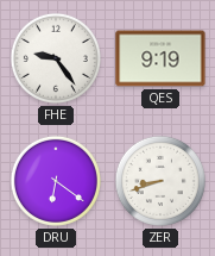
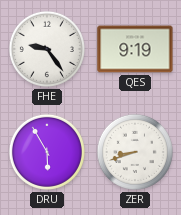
DRU: 6:21 -> 5:55 (47, 152)
